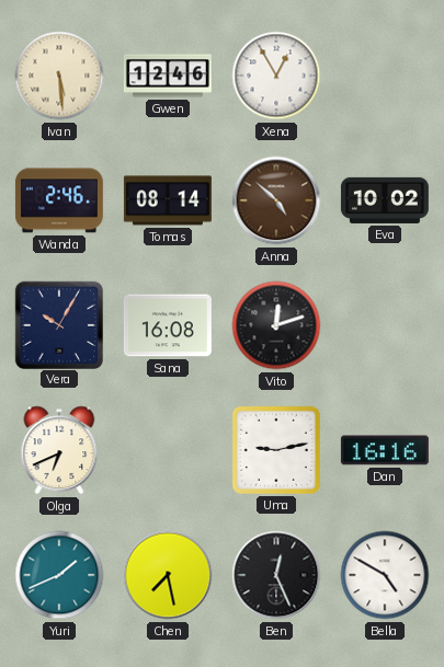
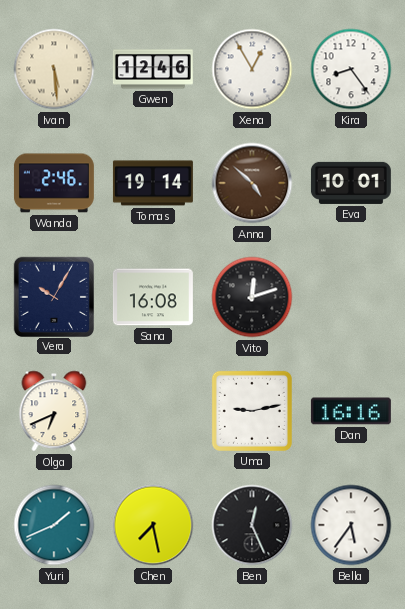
Kira: none -> 8:24 (351, 69)
Tomas: 08:14 -> 19:14 (153, 183)
Eva: 10:02 -> 10:01 (351, 183)
Bella: 4:50 -> 5:36 (351, 525)
